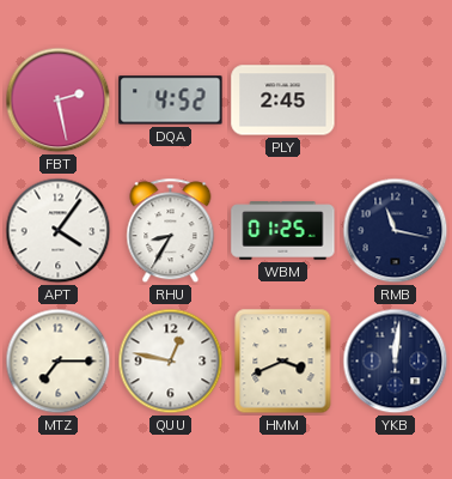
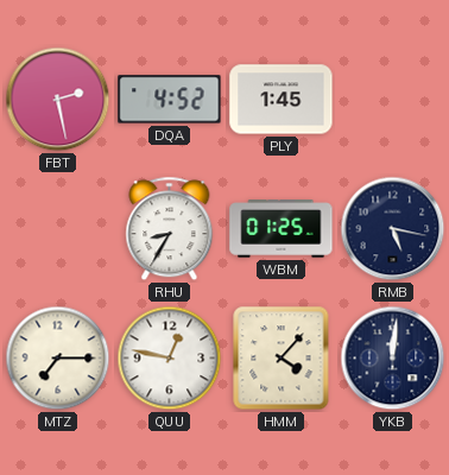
PLY: 2:45 -> 1:45 (282, 100)
APT: 4:06 -> none (59, 231)
RMB: 11:17 -> 5:17 (393, 229)
HMM: 3:41 -> 4:07 (282, 359)
